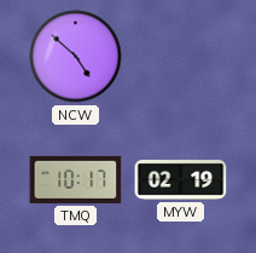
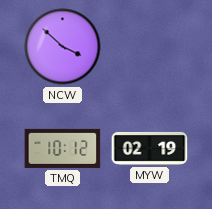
NCW: 4:52 -> 3:52 (63, 47)
TMQ: 10:17 -> 10:12 (63, 148)
